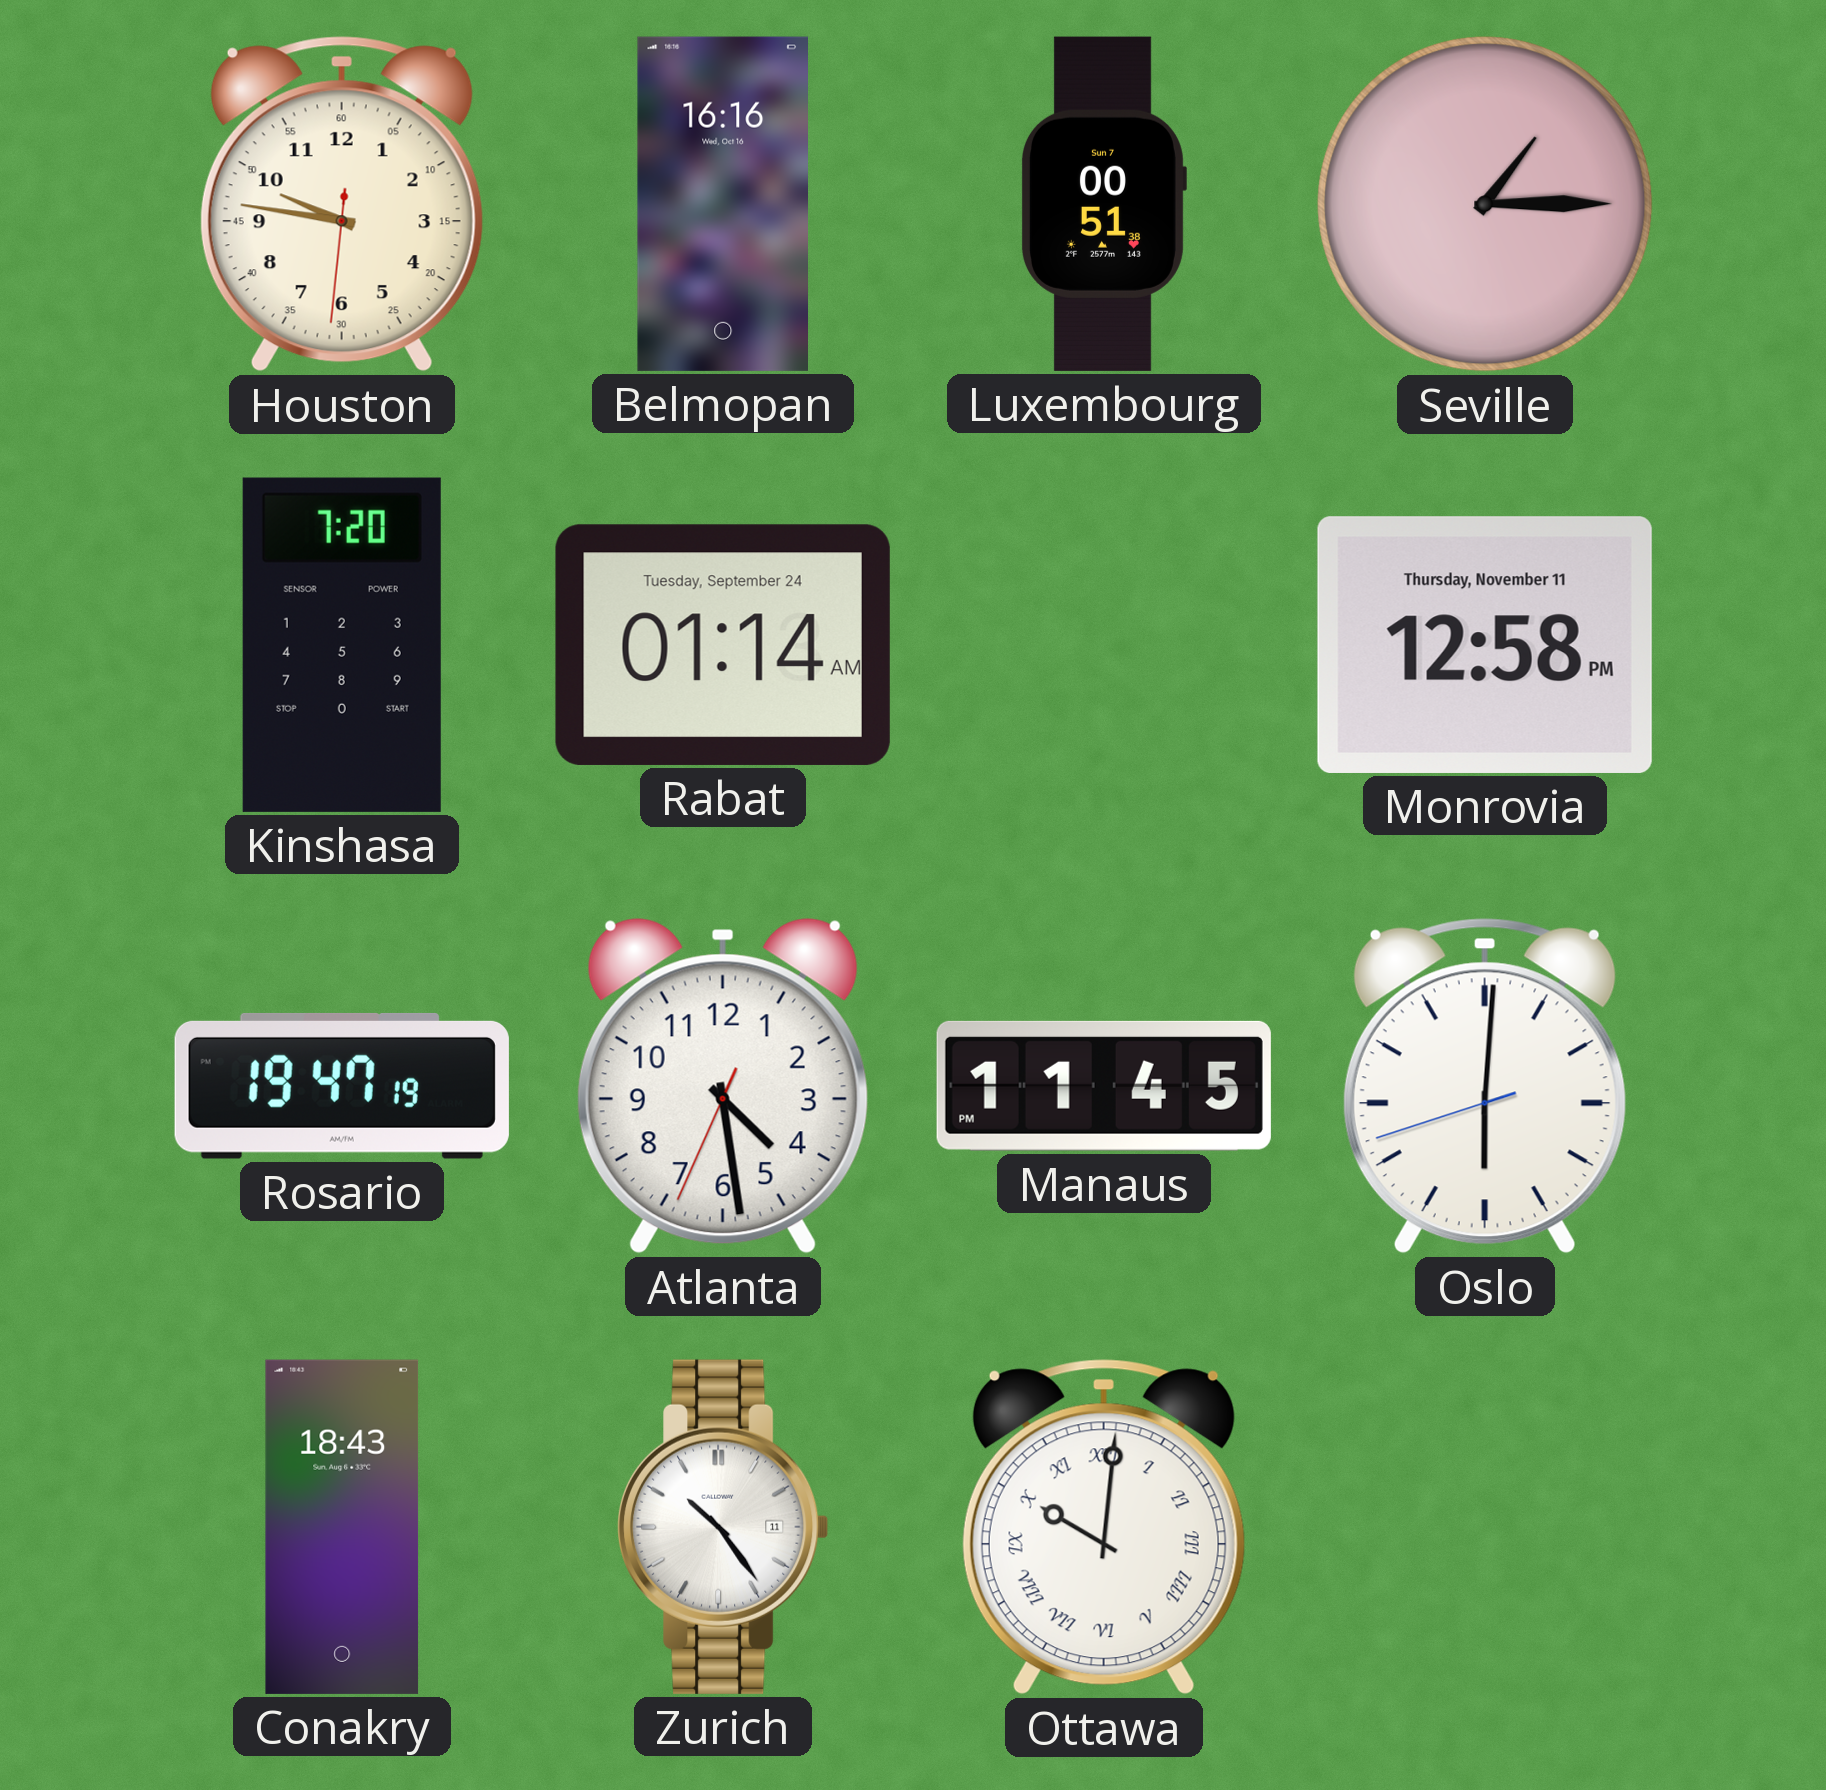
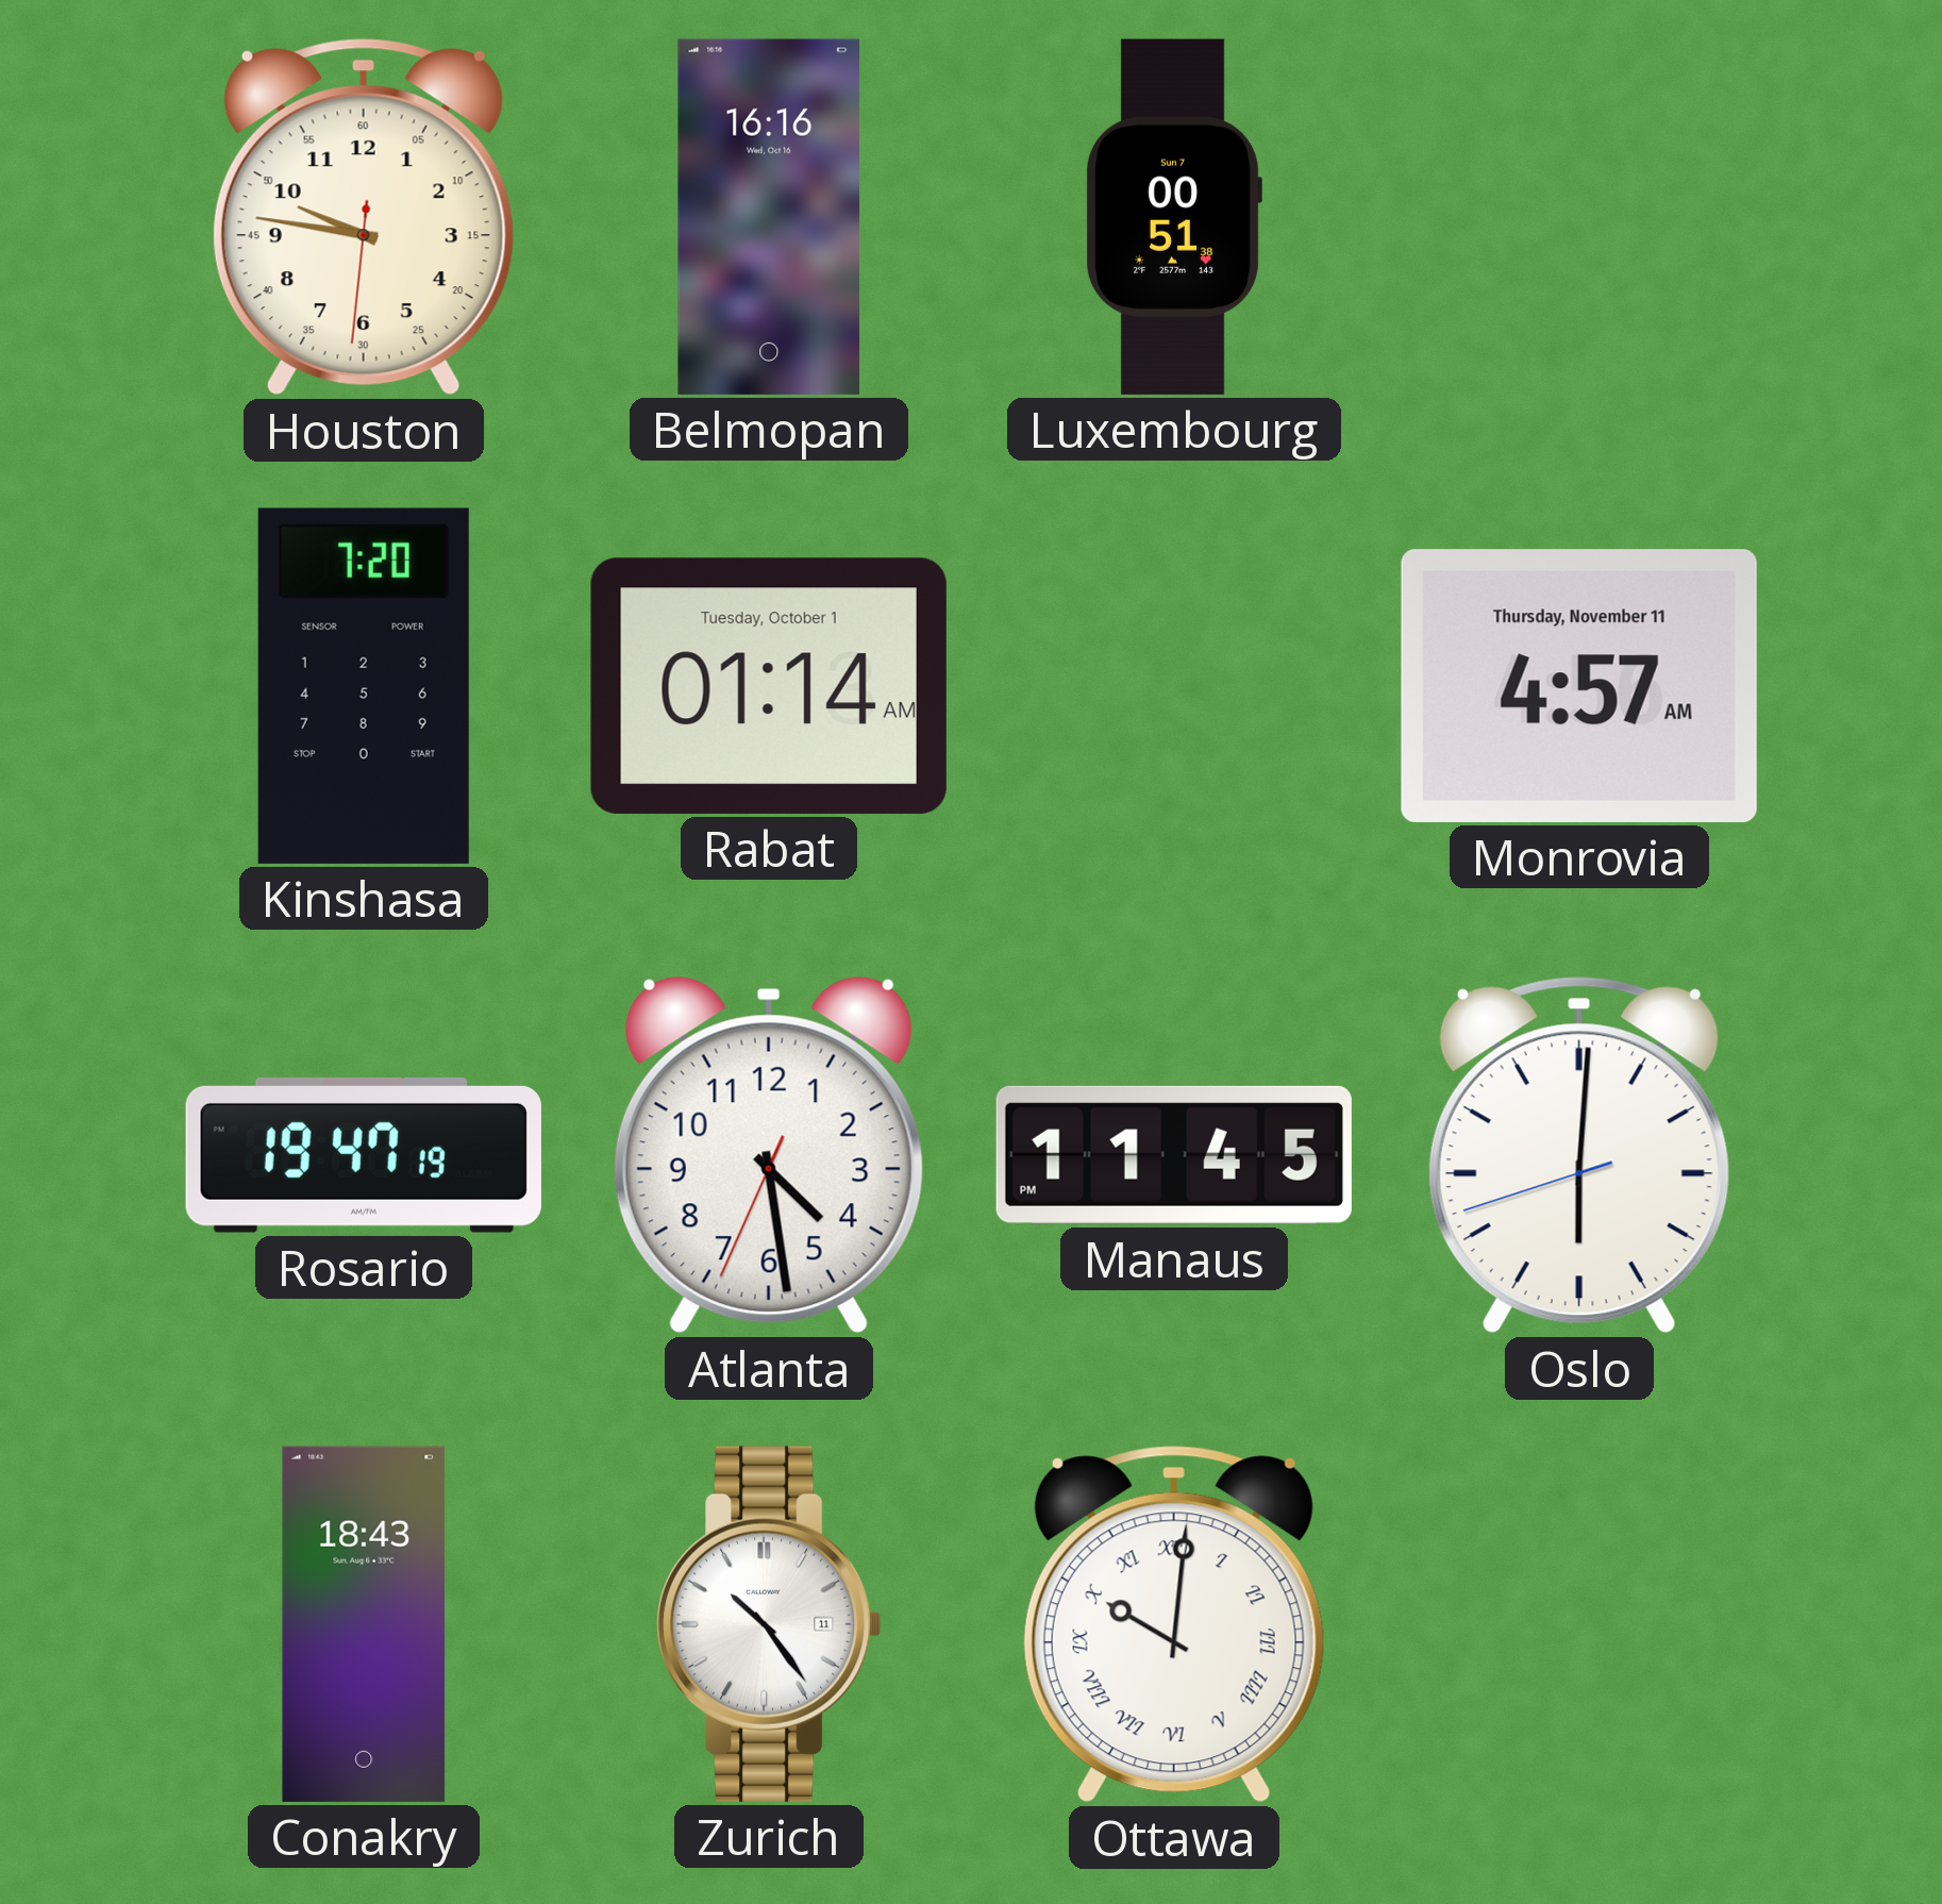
Seville: 1:15 -> none (1485, 204)
Rabat date: Tuesday, September 24 -> Tuesday, October 1 (769, 686)
Monrovia: 12:58 -> 4:57 (1579, 686)
